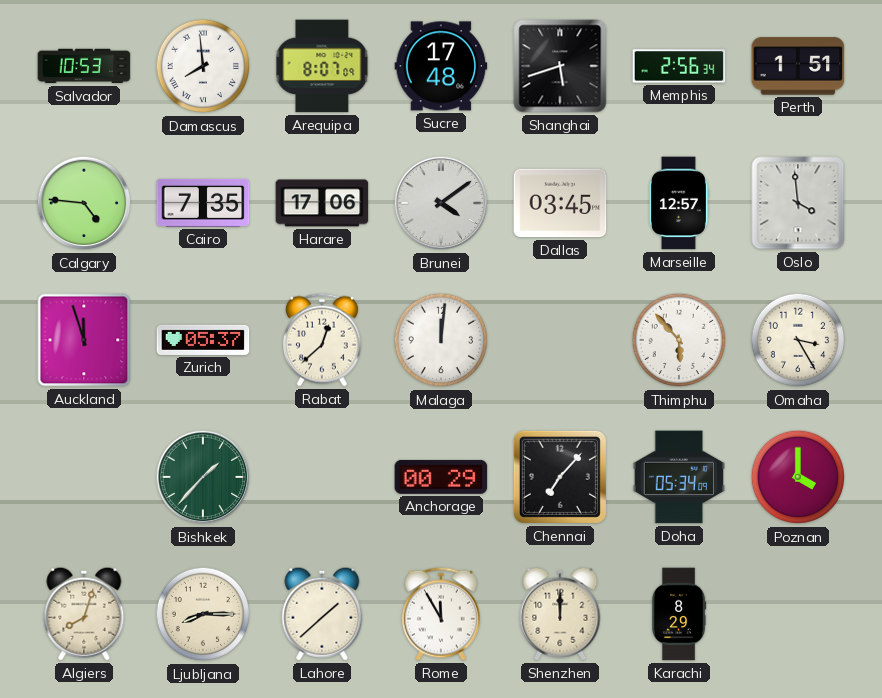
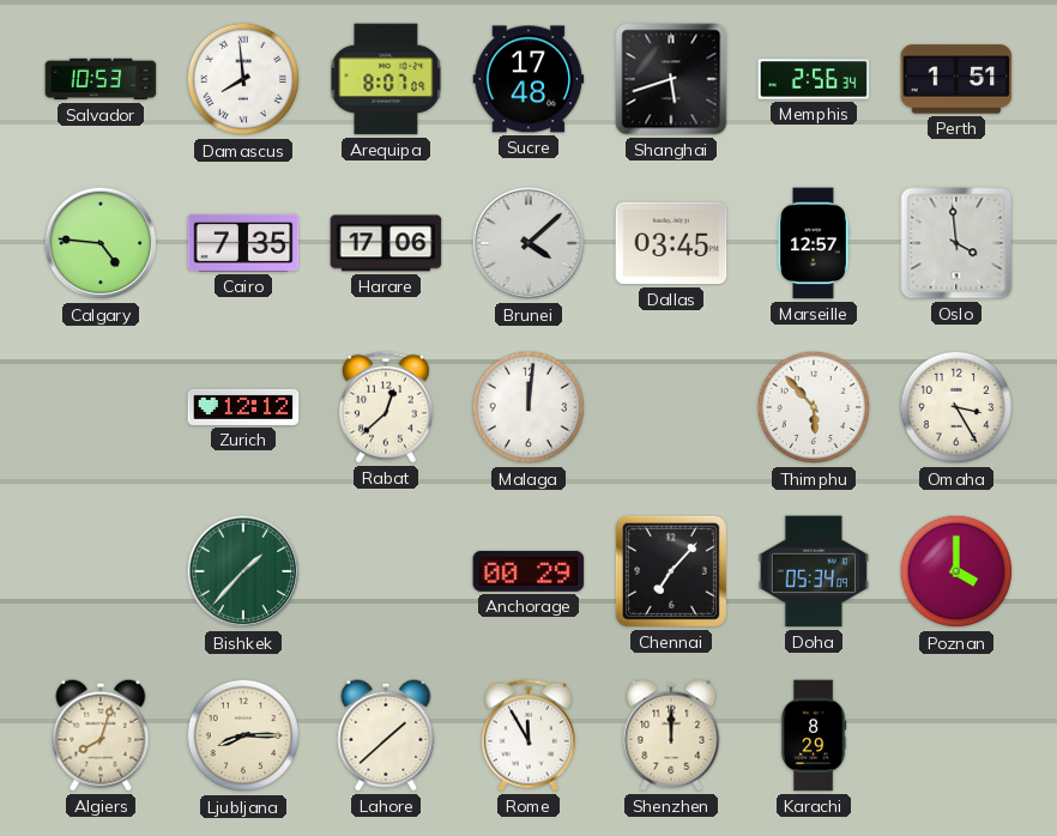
Brunei: 4:09 -> 4:08 (528, 243)
Auckland: 11:57 -> none (84, 340)
Zurich: 05:37 -> 12:12 (243, 407)
